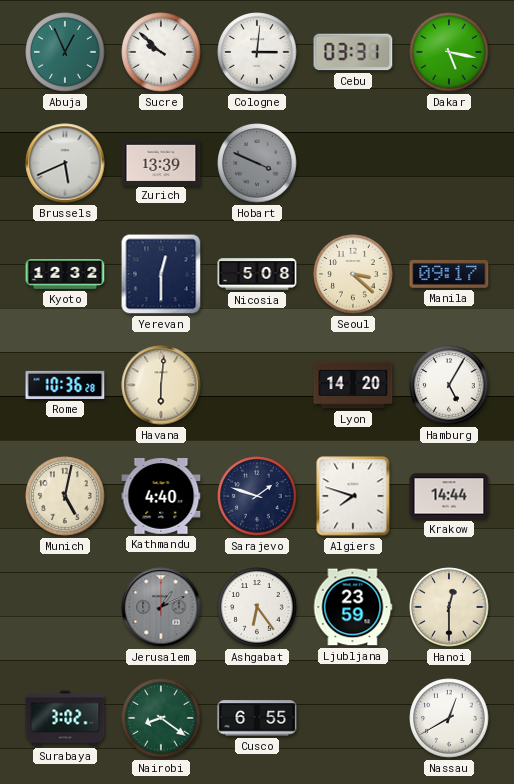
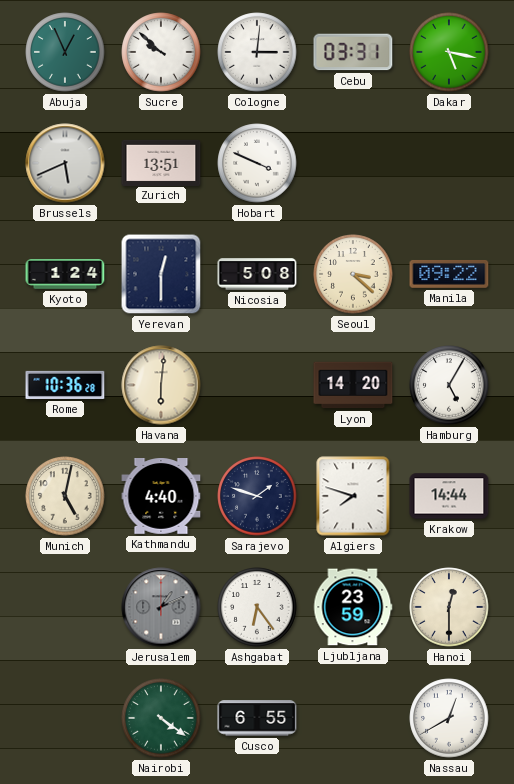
Zurich: 13:39 -> 13:51 (161, 162)
Hobart dial: grey -> white (257, 163)
Kyoto: 12:32 -> 1:24 (65, 275)
Manila: 09:17 -> 09:22 (449, 274)
Surabaya: 3:02 -> none (65, 718)
Nairobi: 8:21 -> 4:21 (161, 718)
